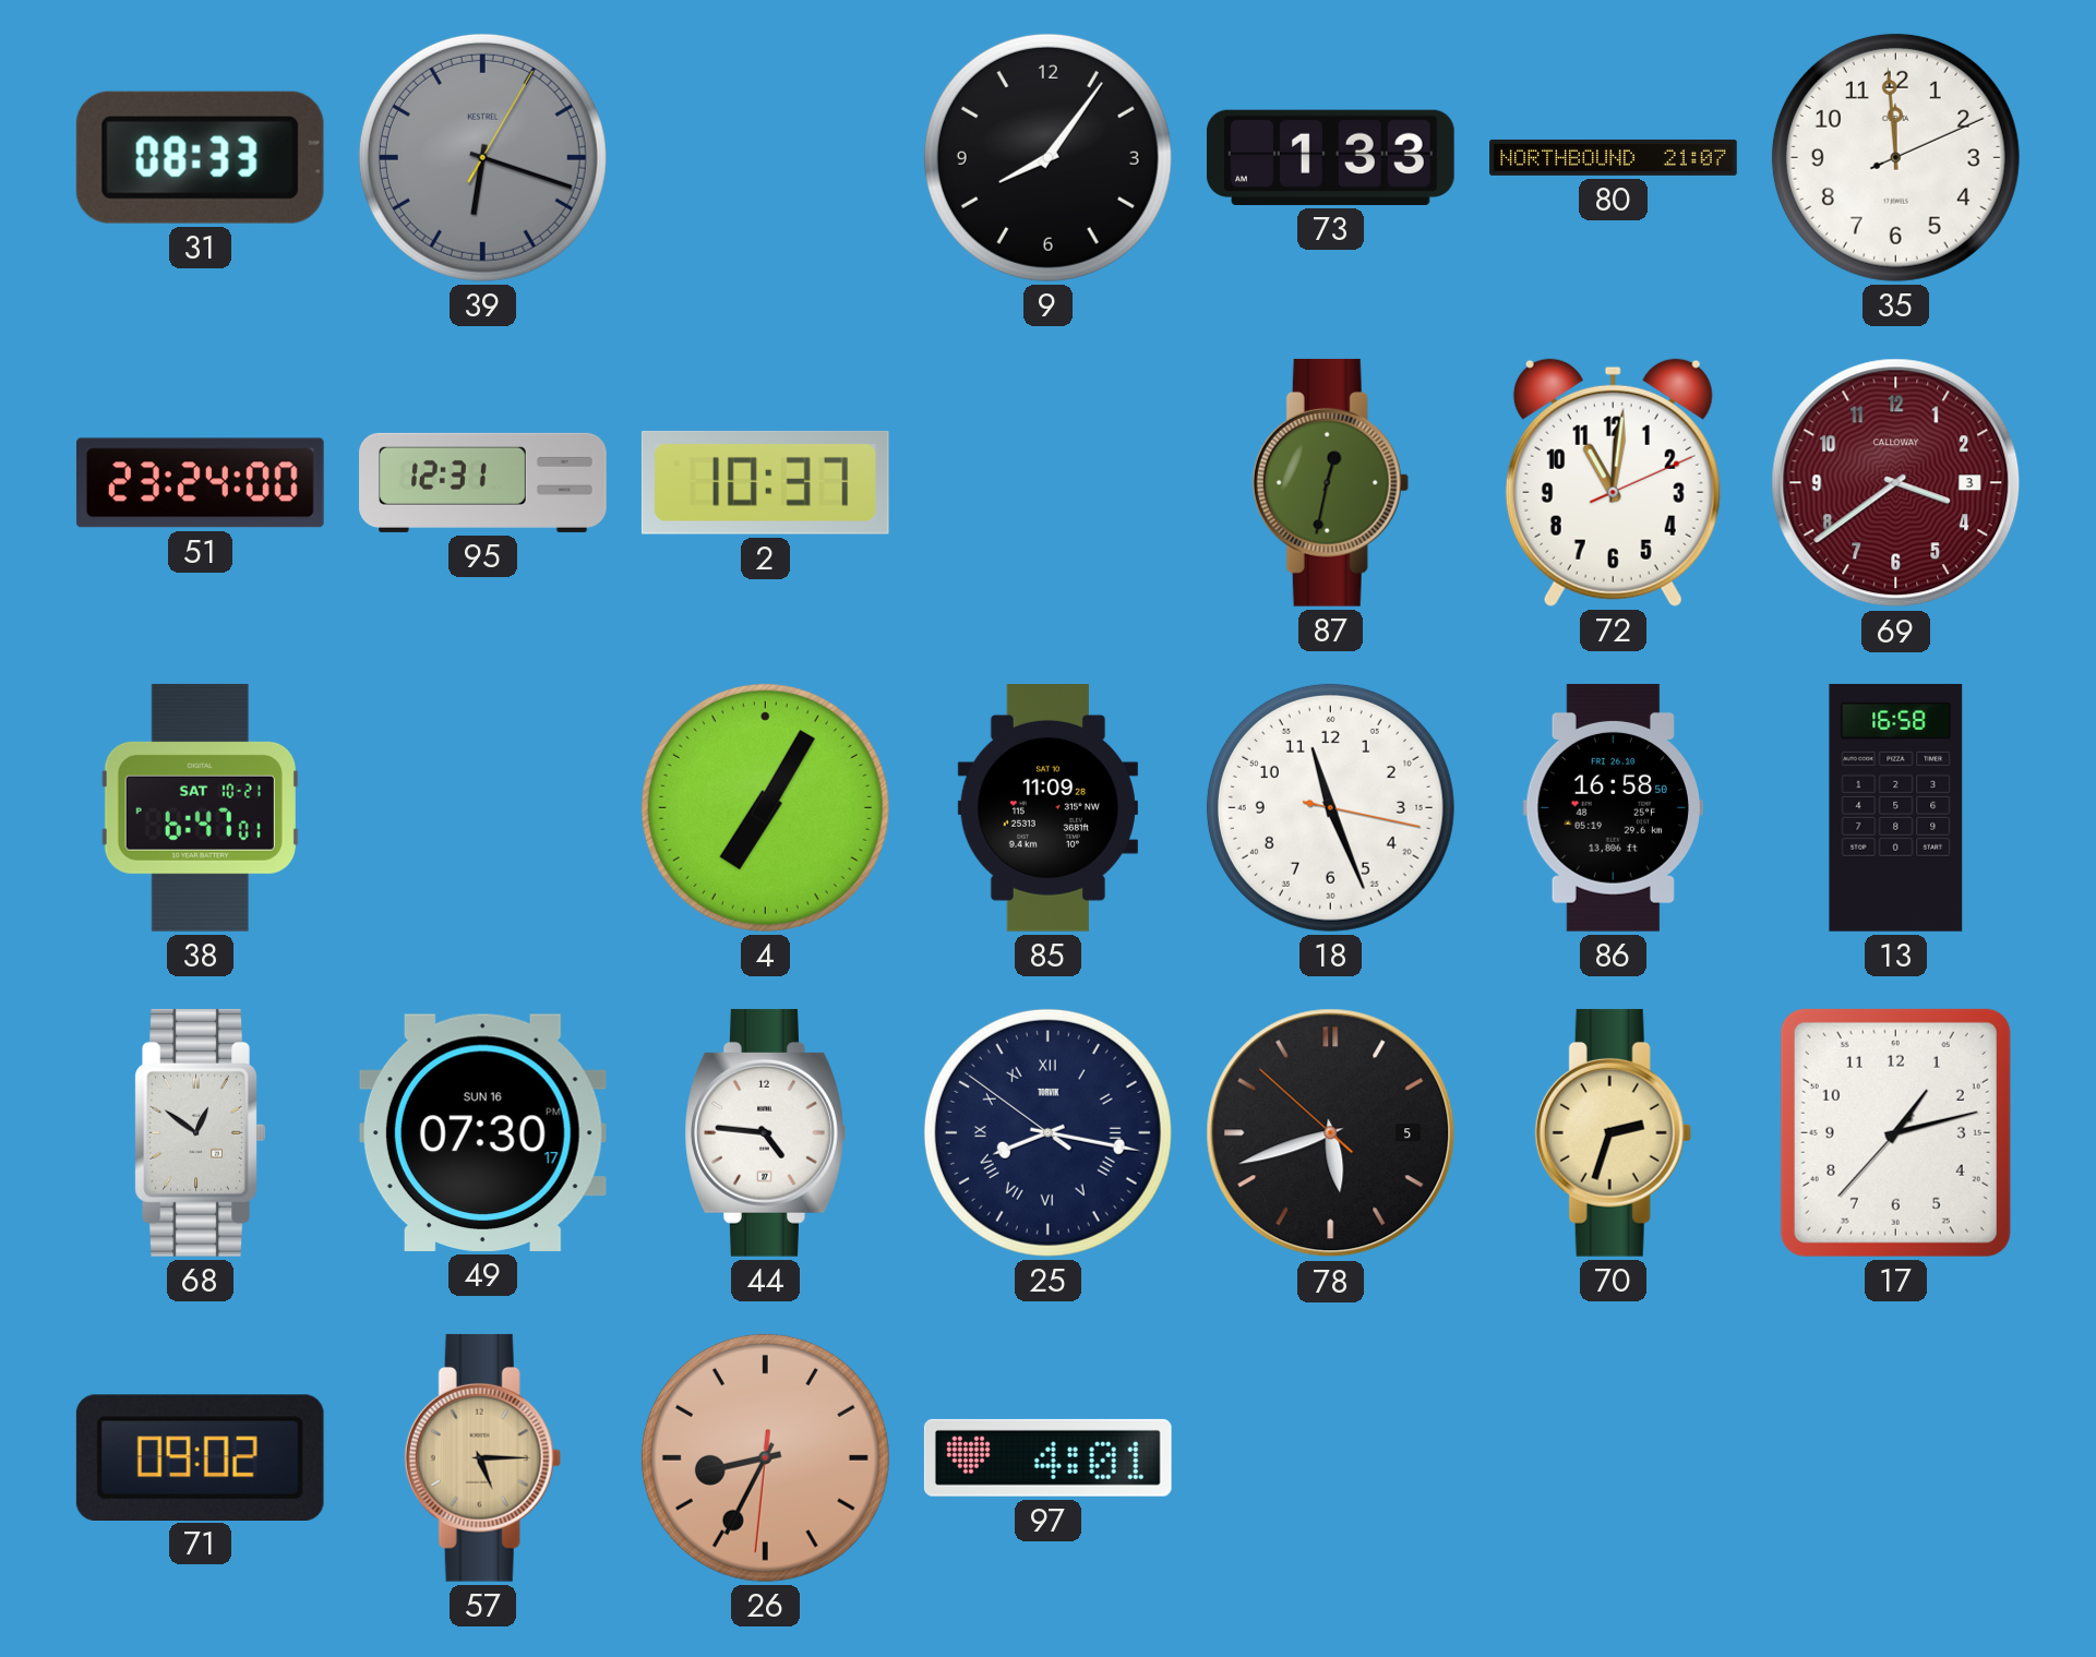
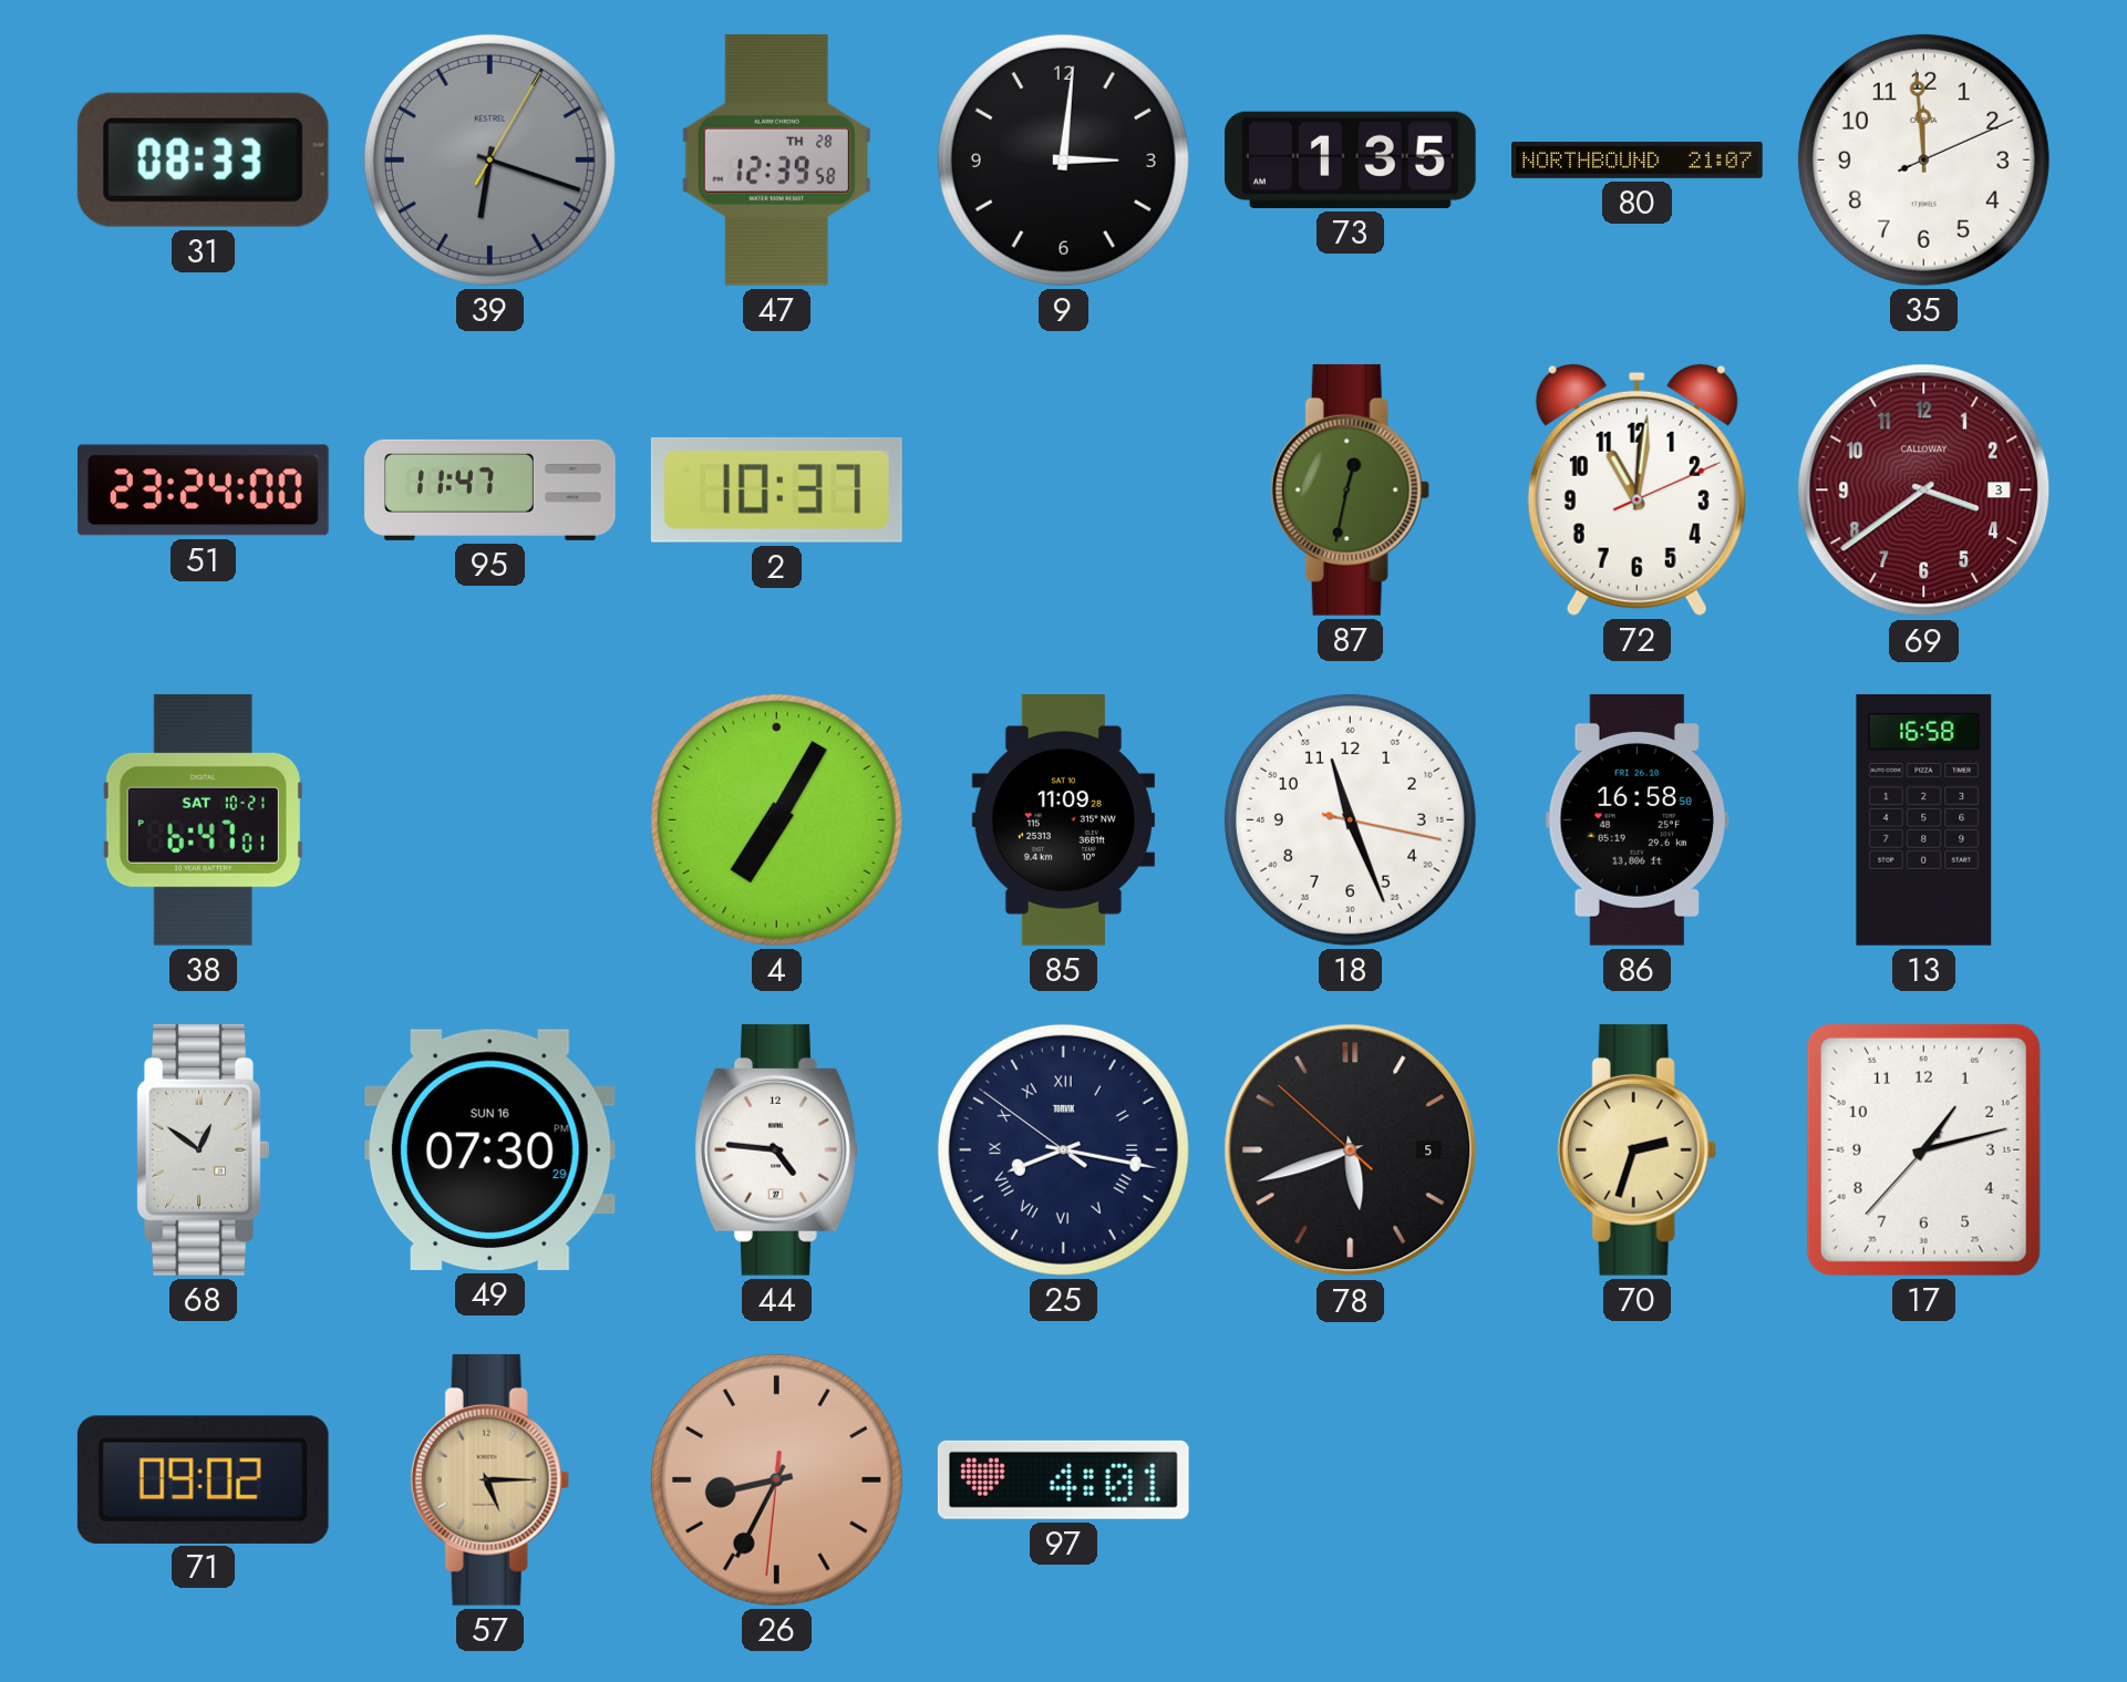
47: none -> 12:39 (776, 159)
9: 8:06 -> 3:01 (1063, 159)
73: 1:33 -> 1:35 (1350, 159)
95: 12:31 -> 11:47 (491, 489)
49: 07:30:17 PM -> 07:30:29 PM (489, 1149)
